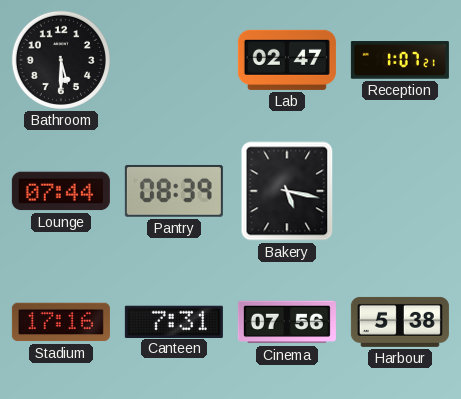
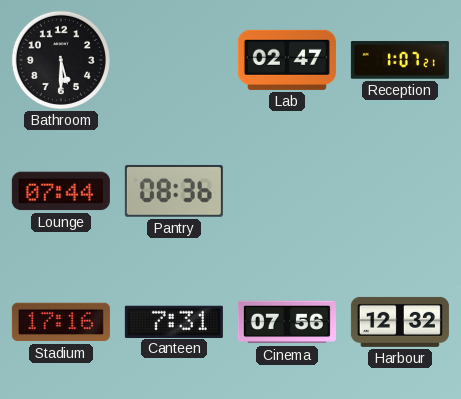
Pantry: 08:39 -> 08:36 (174, 191)
Bakery: 5:17 -> none (287, 191)
Harbour: 5:38 -> 12:32 (400, 322)
